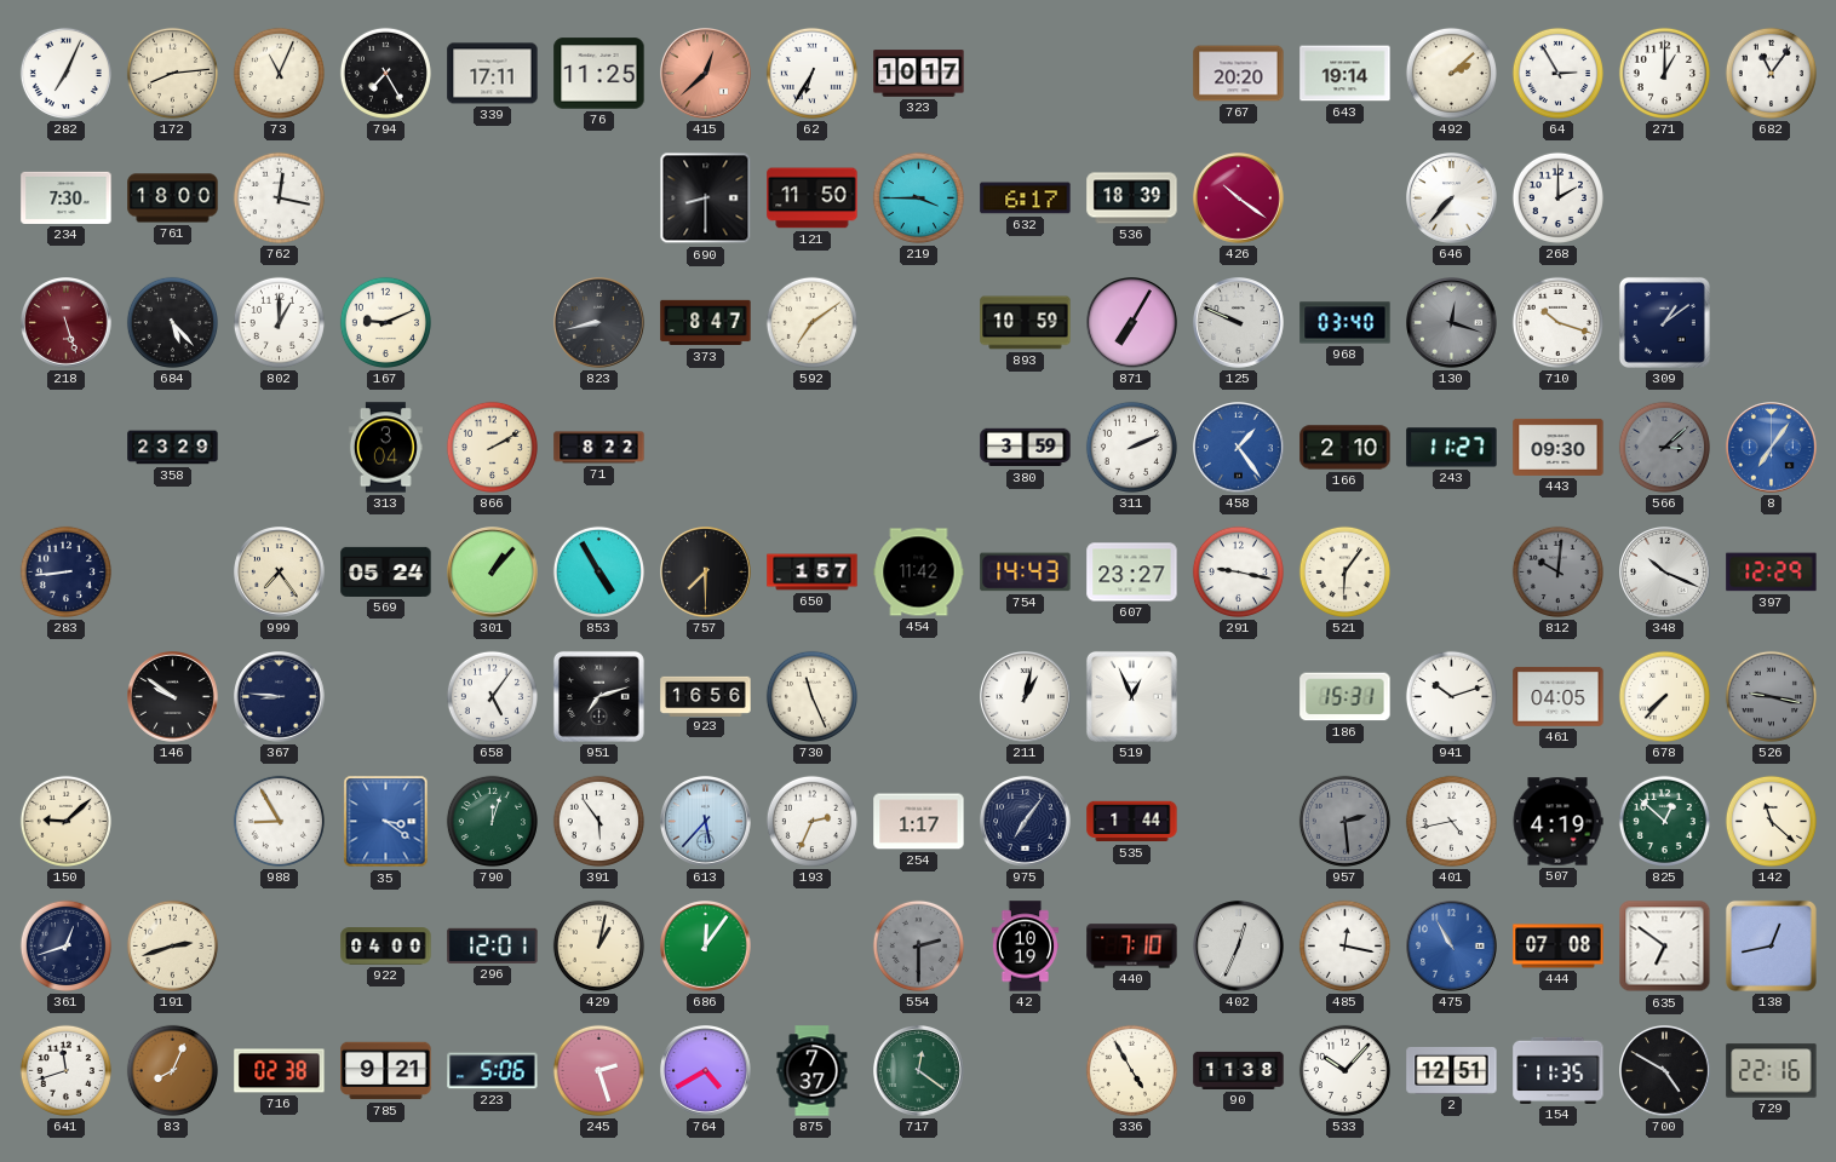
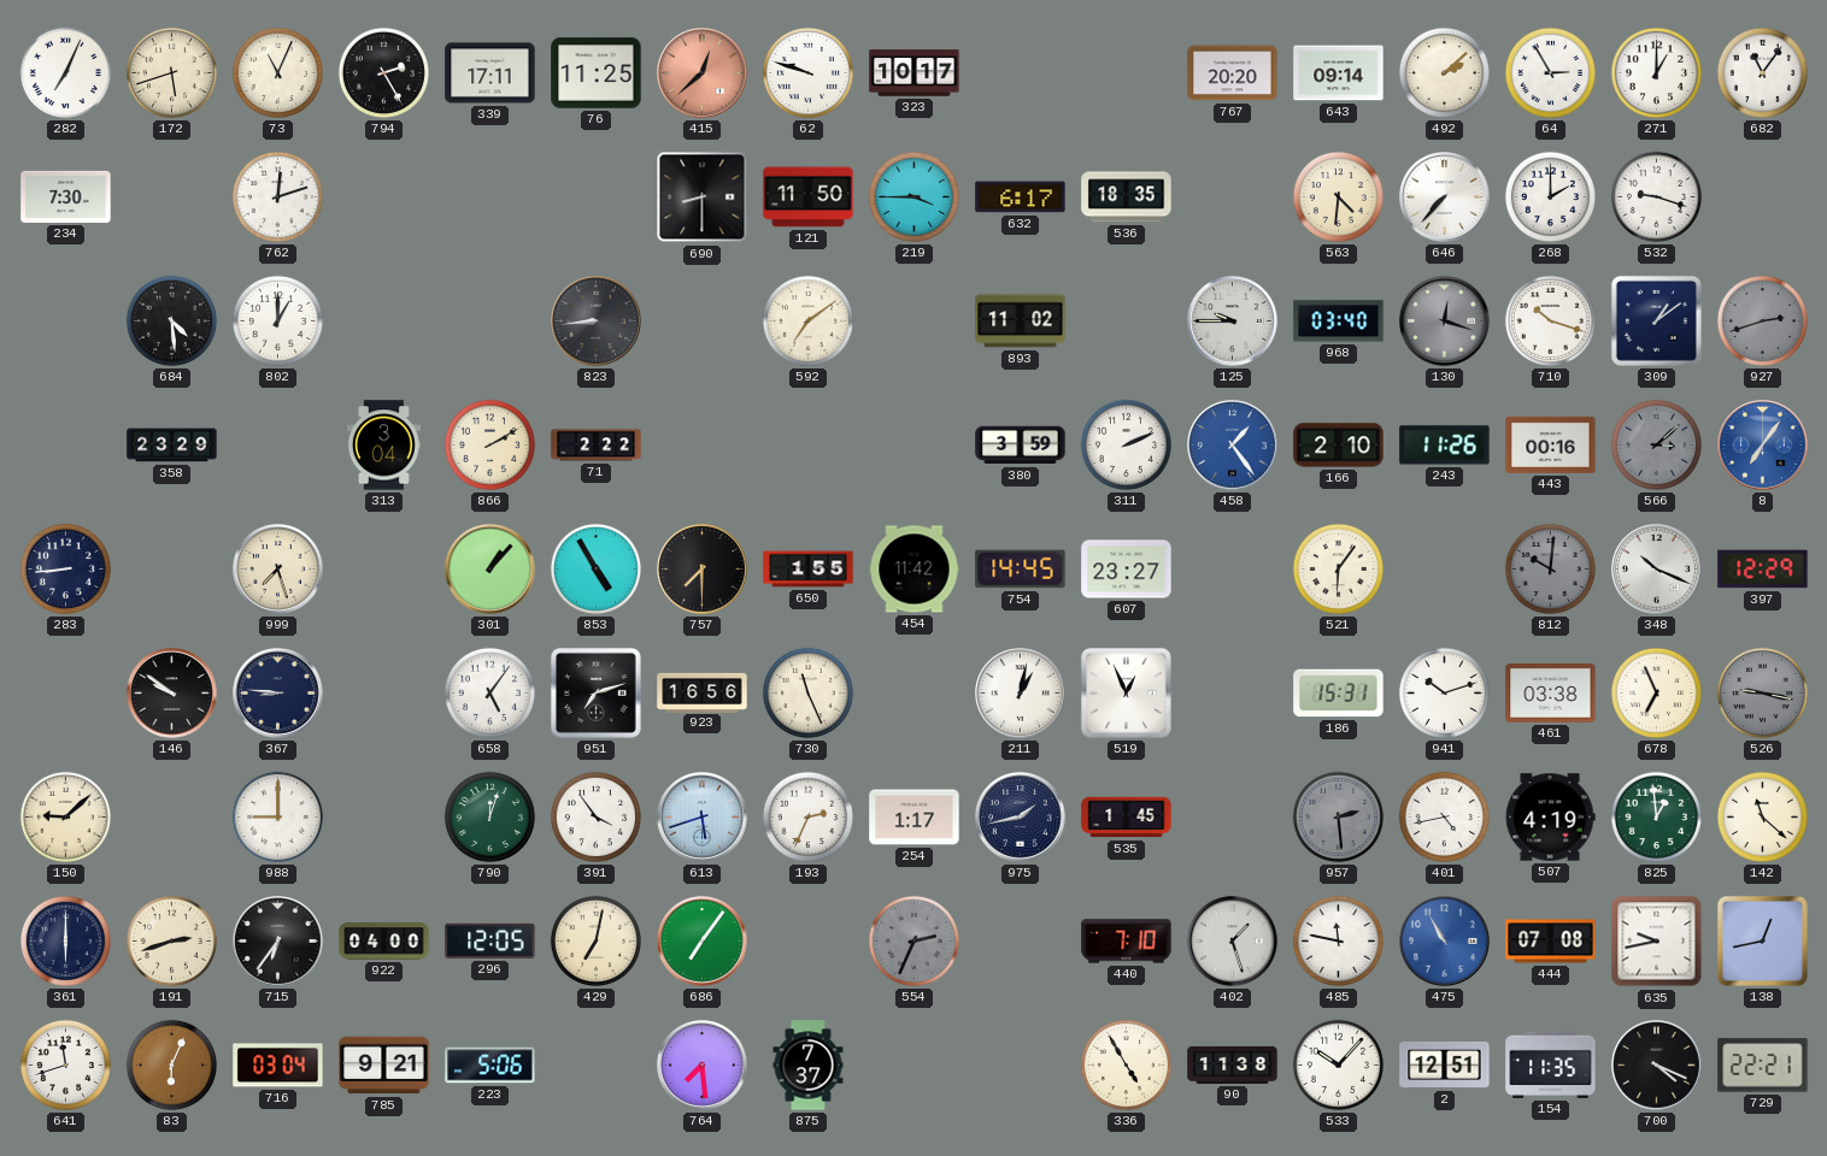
172: 8:14 -> 5:42 (171, 72)
794: 7:25 -> 2:25 (383, 72)
62: 6:35 -> 9:48 (807, 72)
643: 19:14 -> 09:14 (1339, 73)
761: 18:00 -> none (173, 199)
762: 12:17 -> 12:12 (277, 196)
536: 18:39 -> 18:35 (1127, 197)
426: 10:21 -> none (1239, 199)
563: none -> 4:31 (1338, 196)
532: none -> 9:18 (1656, 196)
218: 5:27 -> none (67, 323)
684: 5:23 -> 4:29 (171, 320)
167: 9:11 -> none (385, 322)
823: 8:43 -> 8:44 (597, 322)
373: 8:47 -> none (706, 323)
893: 10:59 -> 11:02 (1021, 322)
871: 7:05 -> none (1132, 323)
125: 9:49 -> 9:45 (1233, 322)
927: none -> 2:42 (1762, 320)
71: 8:22 -> 2:22 (597, 446)
243: 11:27 -> 11:26 (1445, 446)
443: 09:30 -> 00:16 (1551, 444)
999: 7:24 -> 7:27 (278, 570)
569: 05:24 -> none (386, 571)
650: 1:57 -> 1:55 (809, 570)
754: 14:43 -> 14:45 (1021, 570)
291: 9:17 -> none (1238, 571)
461: 04:05 -> 03:38 (1551, 692)
678: 7:37 -> 6:56 (1656, 692)
988: 8:55 -> 9:00 (277, 816)
35: 3:21 -> none (386, 822)
391: 5:54 -> 3:54 (595, 816)
613: 5:37 -> 5:42 (703, 818)
975: 7:06 -> 1:43 (1021, 818)
535: 1:44 -> 1:45 (1127, 818)
825: 12:52 -> 12:59 (1656, 816)
361: 12:42 -> 6:00 (65, 940)
715: none -> 6:36 (278, 942)
296: 12:01 -> 12:05 (490, 940)
429: 1:02 -> 7:02 (595, 940)
686: 12:06 -> 7:06 (703, 942)
554: 2:30 -> 2:34 (913, 940)
42: 10:19 -> none (1026, 947)
402: 12:34 -> 1:27 (1233, 942)
485: 12:17 -> 11:47 (1338, 940)
635: 6:51 -> 9:43 (1657, 942)
83: 8:04 -> 6:04 (171, 1064)
716: 02:38 -> 03:04 (278, 1066)
245: 2:27 -> none (598, 1070)
764: 4:40 -> 7:29 (703, 1066)
717: 12:21 -> none (919, 1071)
700: 4:50 -> 4:19 (1657, 1066)
729: 22:16 -> 22:21 (1763, 1066)
